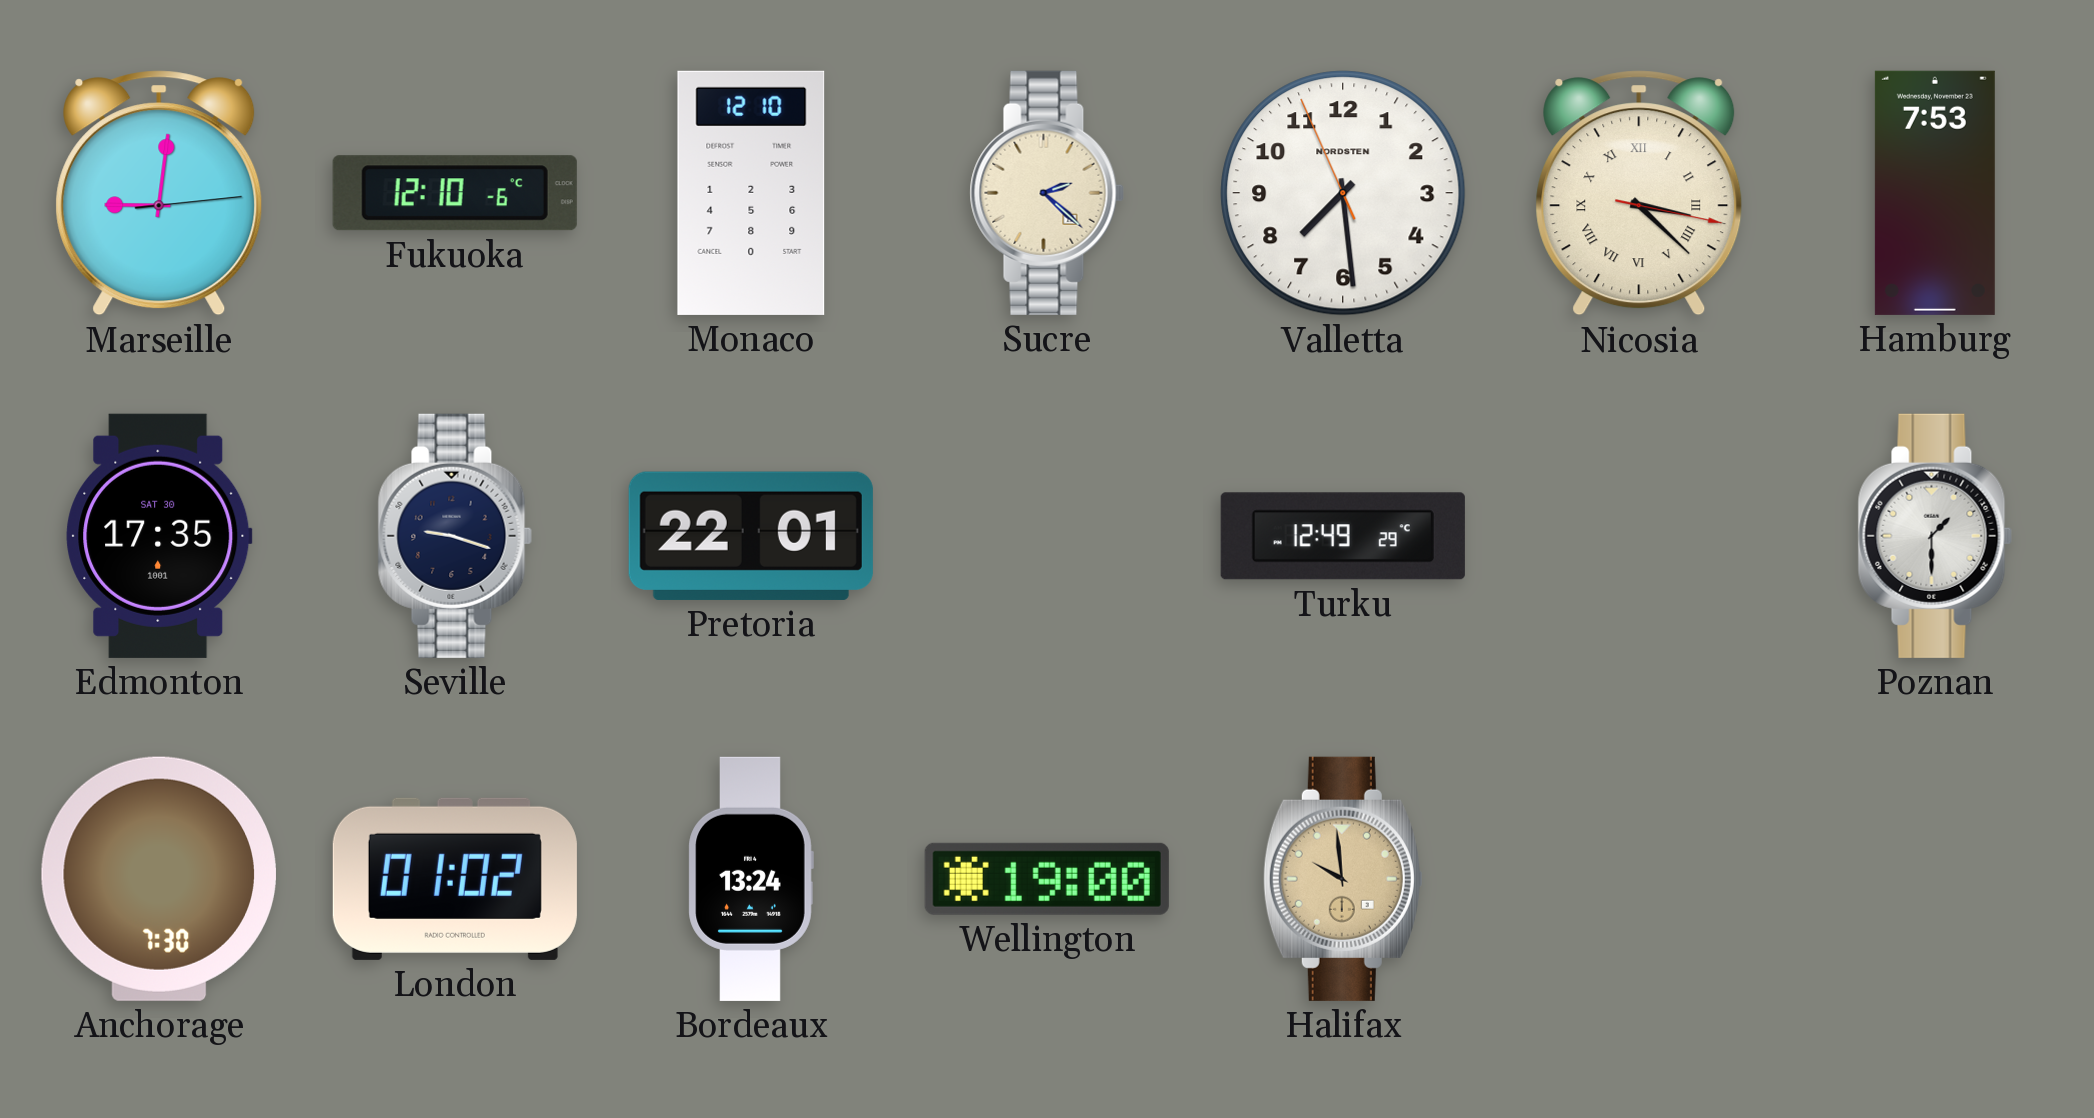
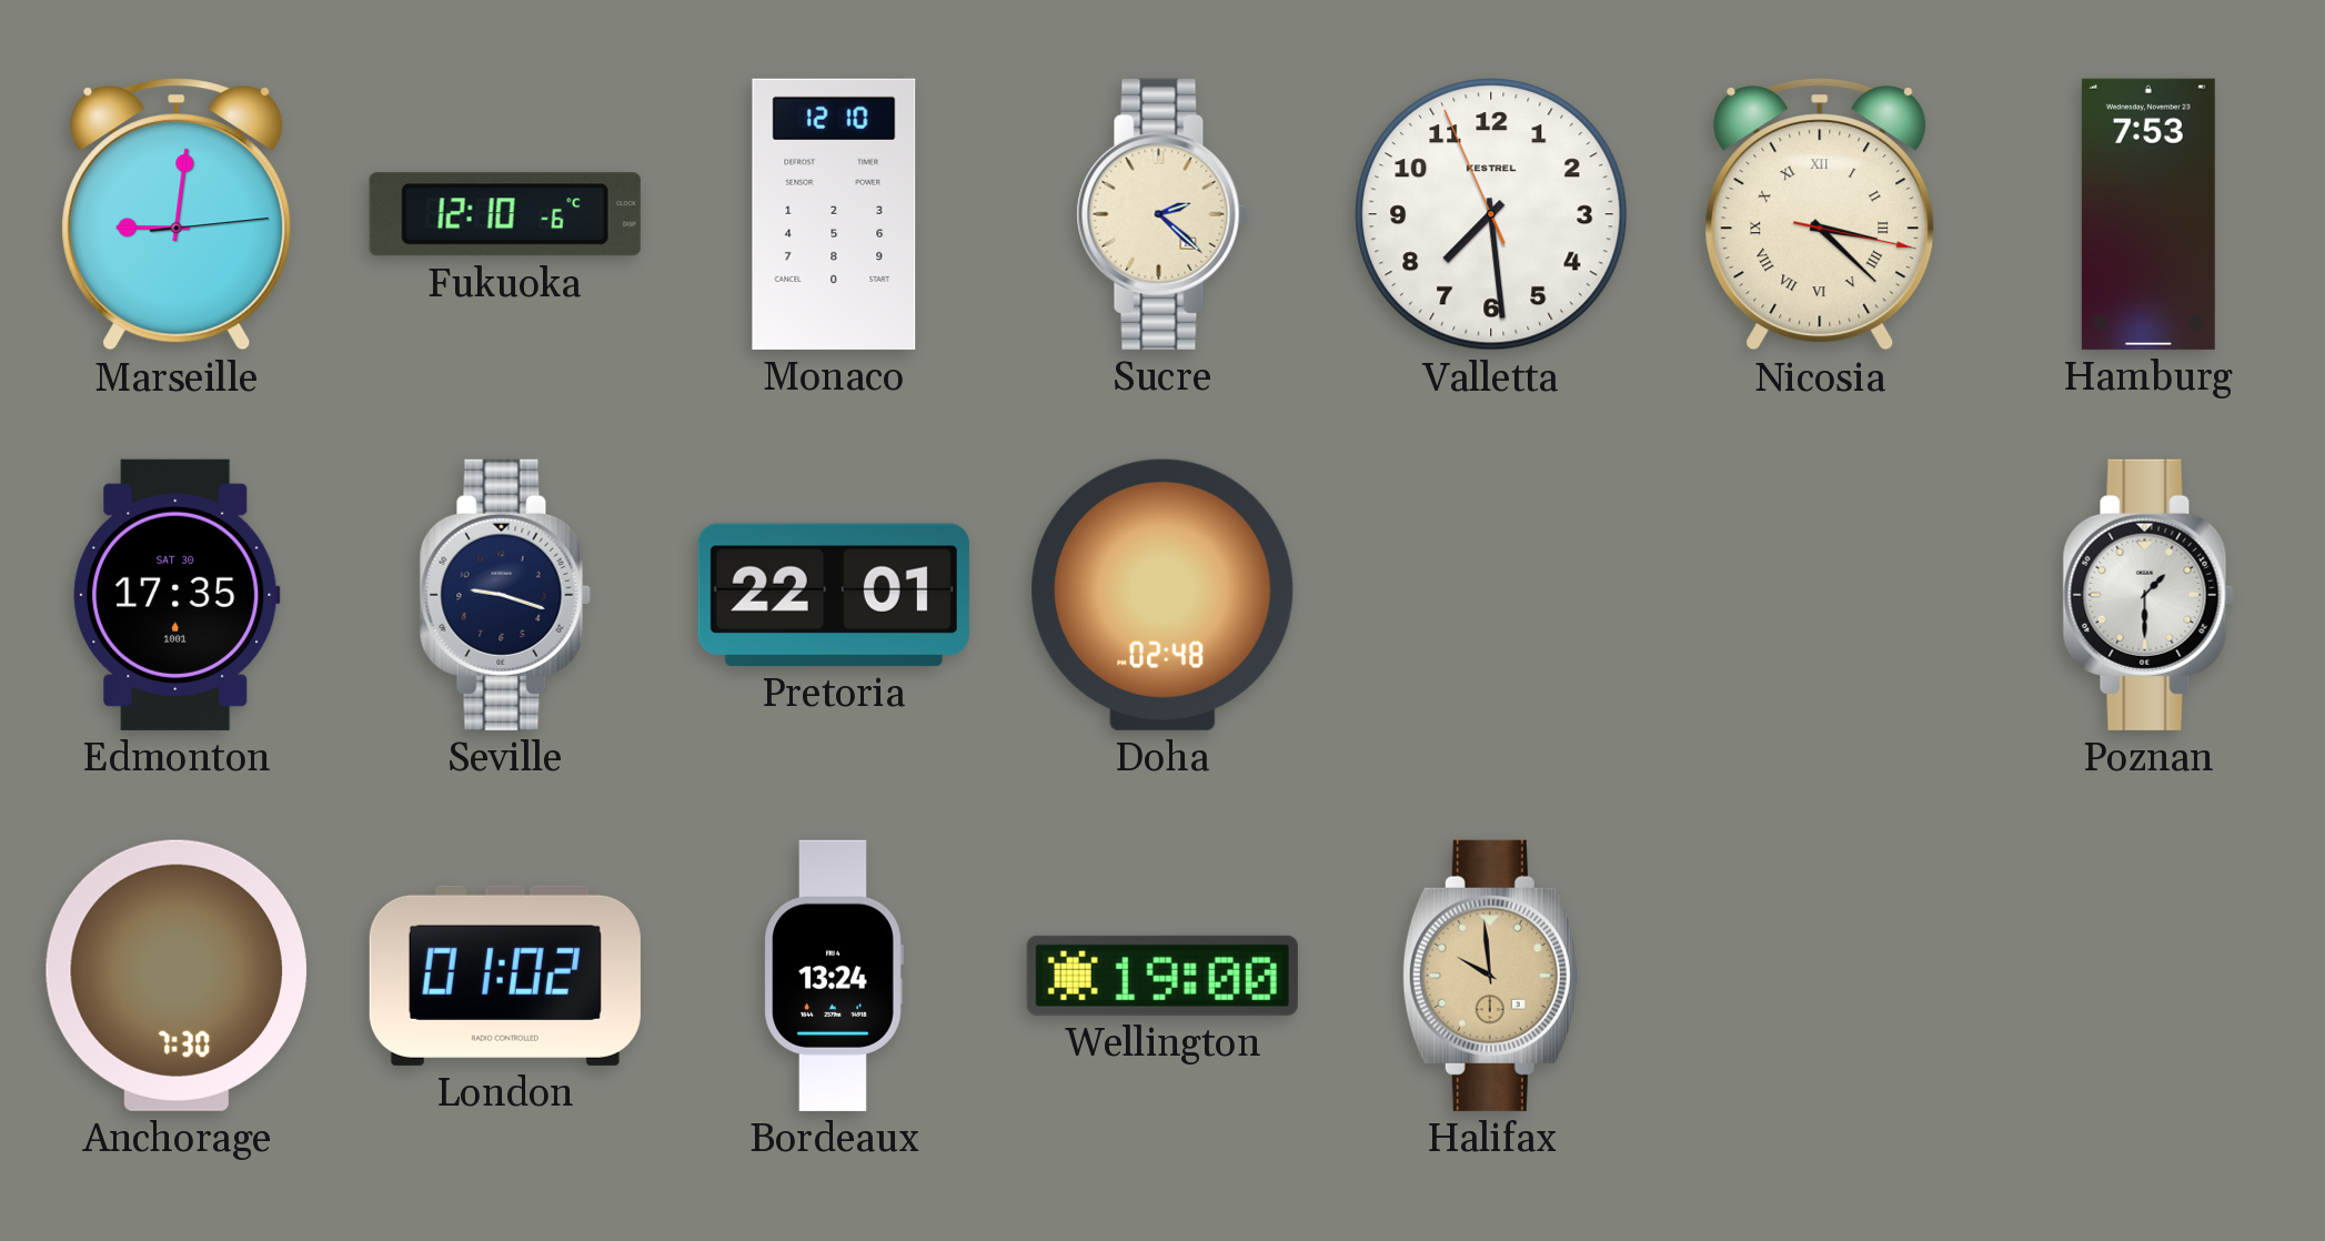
Valletta brand: NORDSTEN -> KESTREL (1491, 214)
Doha: none -> 02:48 (1162, 595)
Turku: 12:49 -> none (1343, 536)
